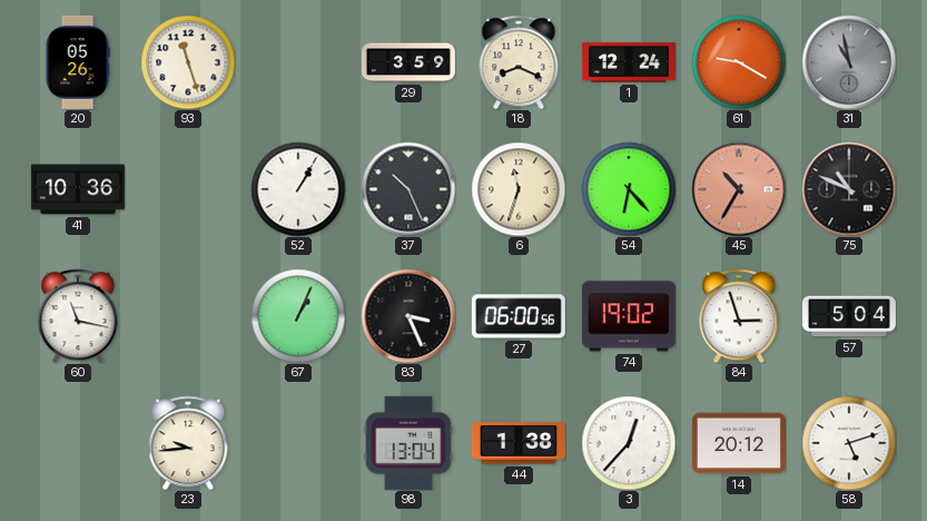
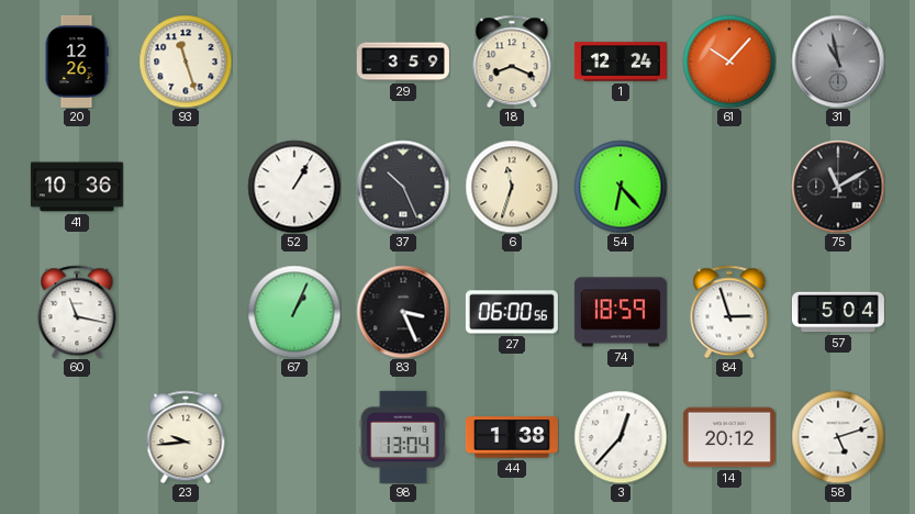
20: 05:26 -> 12:26 (77, 62)
61: 9:20 -> 10:07 (729, 62)
45: 10:35 -> none (739, 189)
75: 10:49 -> 11:10 (838, 187)
74: 19:02 -> 18:59 (621, 312)
